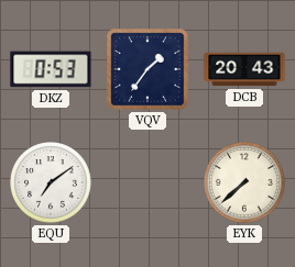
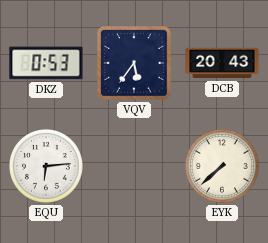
VQV: 1:36 -> 5:36 (134, 63)
EQU: 7:09 -> 6:14 (46, 166)
